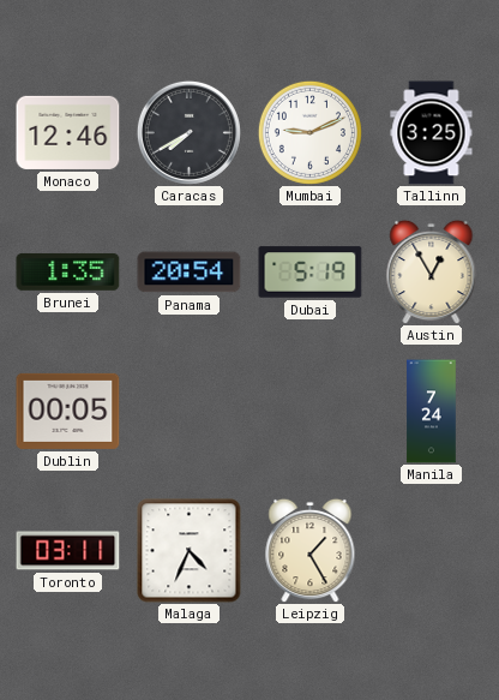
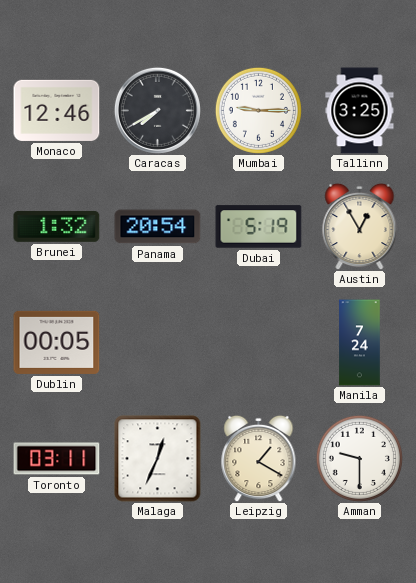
Mumbai: 9:11 -> 9:15 (258, 110)
Brunei: 1:35 -> 1:32 (57, 226)
Malaga: 4:34 -> 12:34 (158, 459)
Leipzig: 1:25 -> 1:20 (259, 458)
Amman: none -> 9:30 (359, 458)
